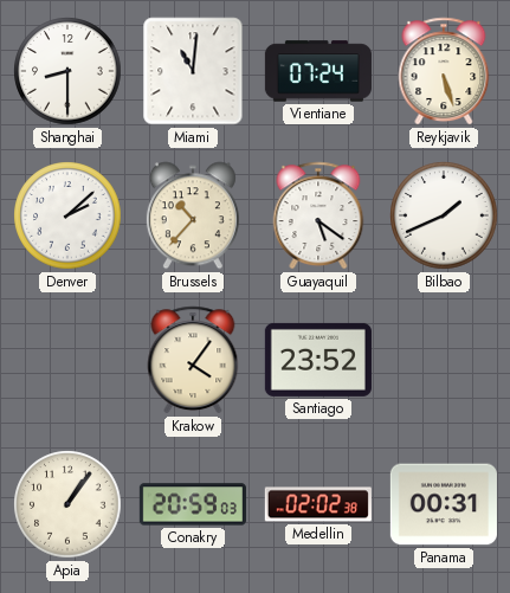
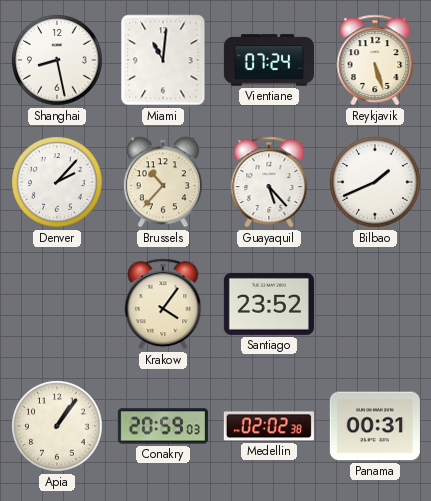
Shanghai: 8:30 -> 8:28 (57, 60)
Denver: 2:08 -> 2:07 (57, 182)
Guayaquil: 5:21 -> 5:23 (269, 182)
